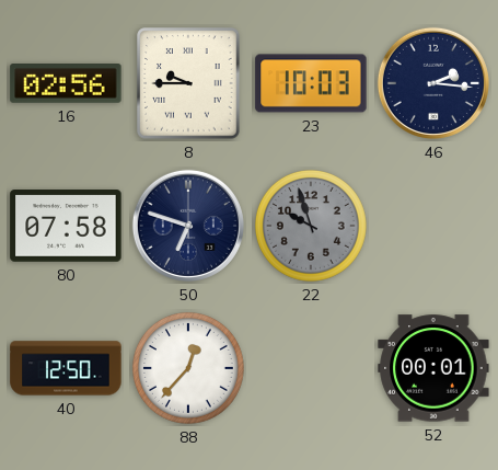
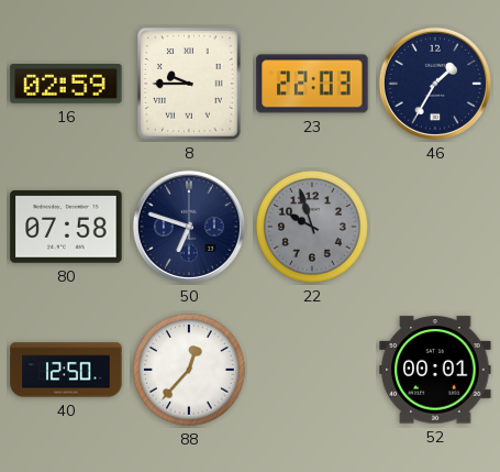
16: 02:56 -> 02:59 (66, 85)
23: 10:03 -> 22:03 (312, 84)
46: 2:16 -> 1:35 (435, 84)
